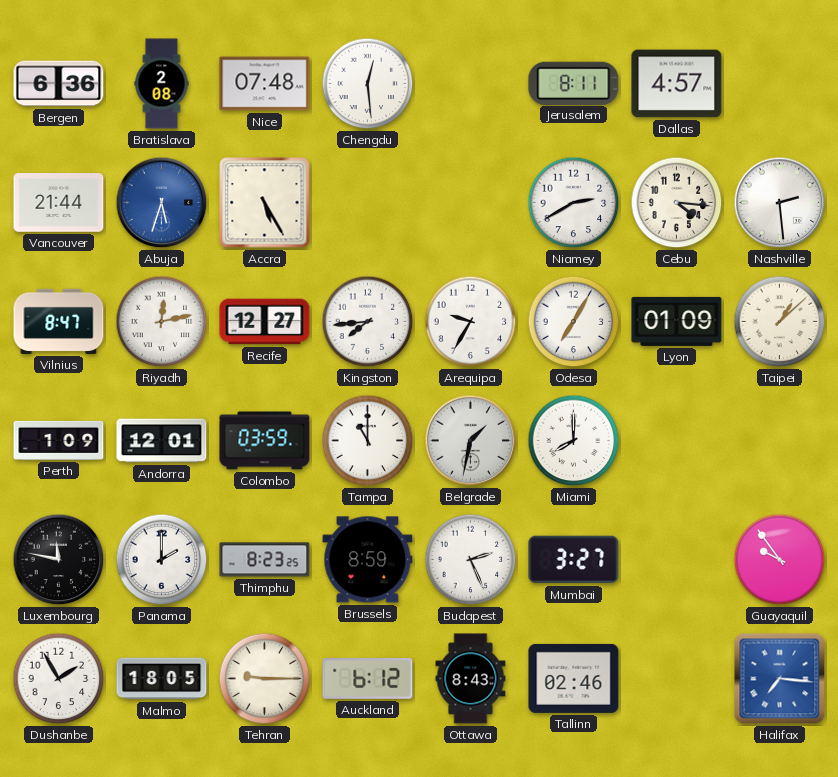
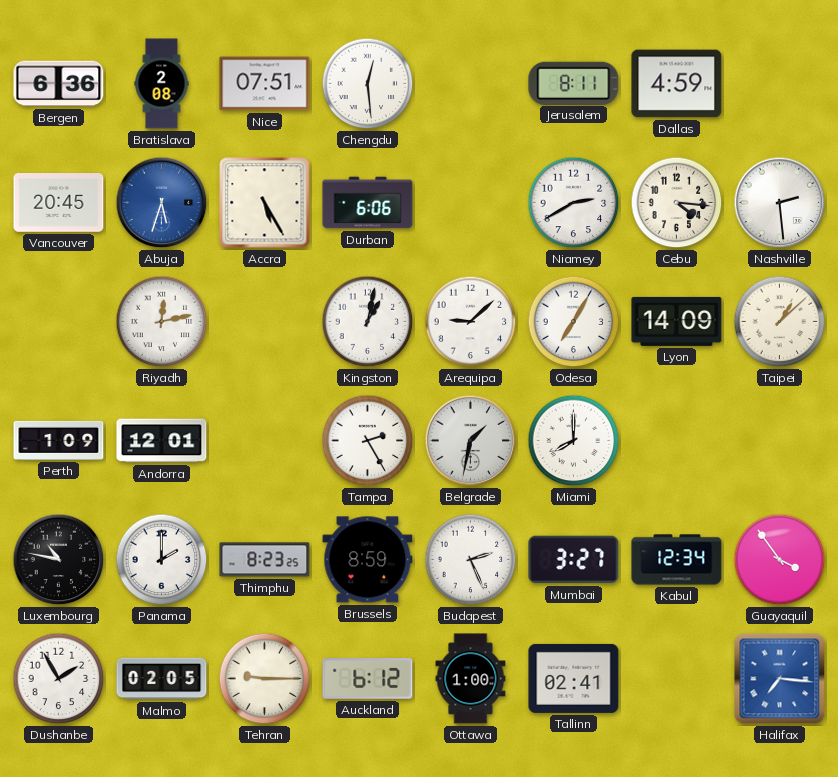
Nice: 07:48 -> 07:51 (265, 84)
Dallas: 4:57 -> 4:59 (677, 84)
Vancouver: 21:44 -> 20:45 (59, 203)
Durban: none -> 6:06 (368, 203)
Vilnius: 8:47 -> none (59, 321)
Recife: 12:27 -> none (265, 322)
Kingston: 7:44 -> 1:02 (368, 322)
Arequipa: 9:35 -> 9:08 (471, 322)
Lyon: 01:09 -> 14:09 (677, 321)
Colombo: 03:59 -> none (265, 441)
Tampa: 11:00 -> 2:25 (368, 441)
Luxembourg: 11:47 -> 10:47 (59, 560)
Kabul: none -> 12:34 (677, 560)
Guayaquil: 9:54 -> 3:54 (780, 560)
Malmo: 18:05 -> 02:05 (162, 679)
Ottawa: 8:43 -> 1:00 (471, 679)
Tallinn: 02:46 -> 02:41 (574, 678)
